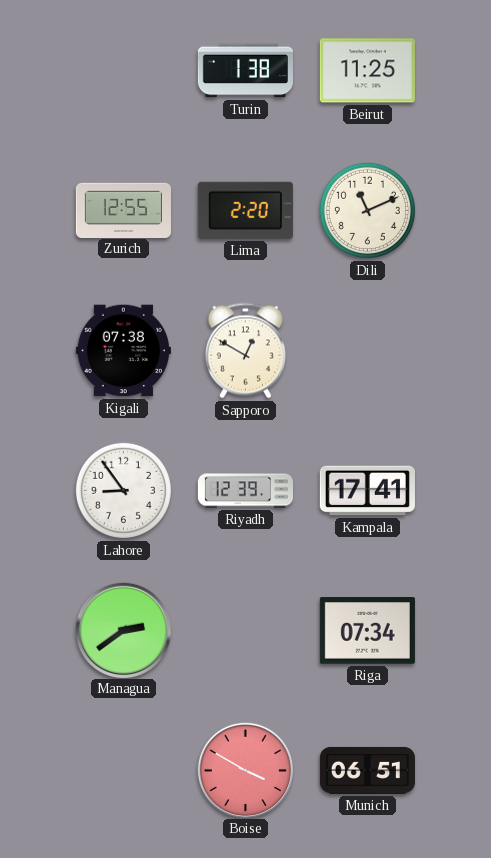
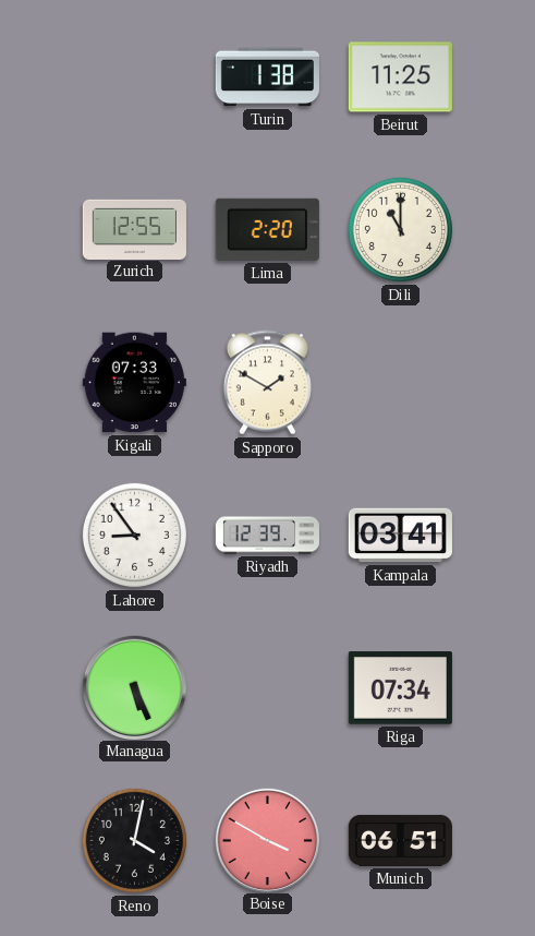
Dili: 11:11 -> 11:00 (400, 229)
Kigali: 07:38 -> 07:33 (134, 383)
Sapporo: 12:50 -> 1:50 (267, 383)
Kampala: 17:41 -> 03:41 (400, 536)
Managua: 2:39 -> 5:26 (134, 687)
Reno: none -> 4:02 (134, 840)
